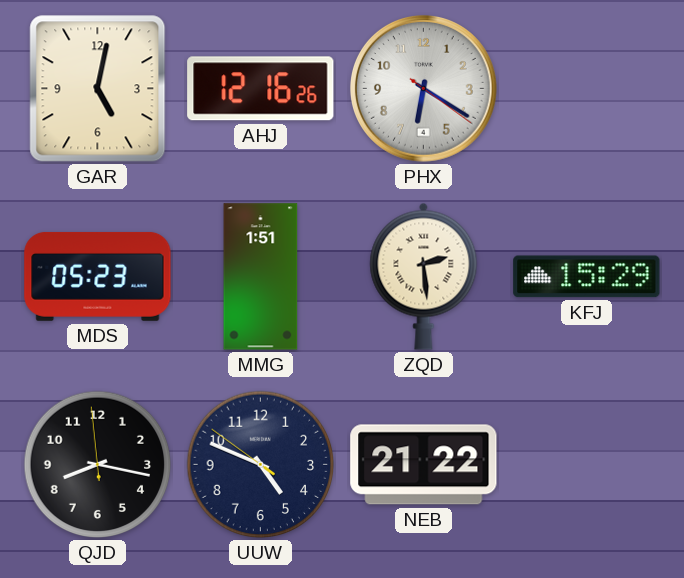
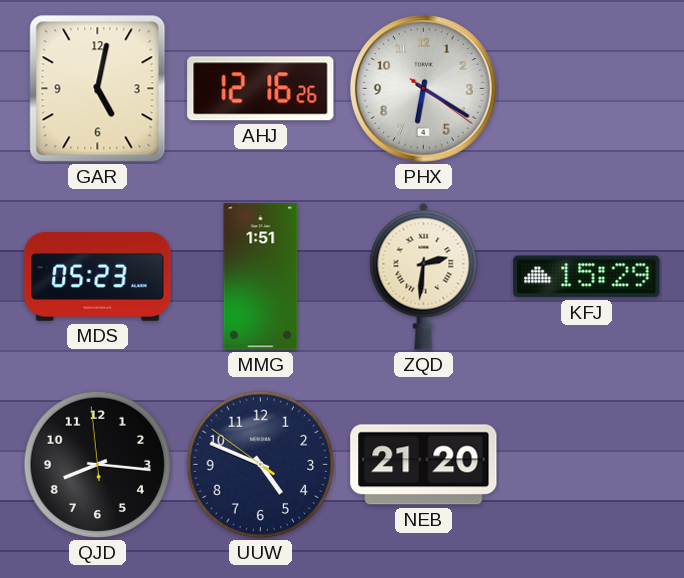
ZQD: 2:29 -> 2:31 (424, 276)
QJD: 8:16 -> 8:15 (98, 465)
NEB: 21:22 -> 21:20 (424, 465)
